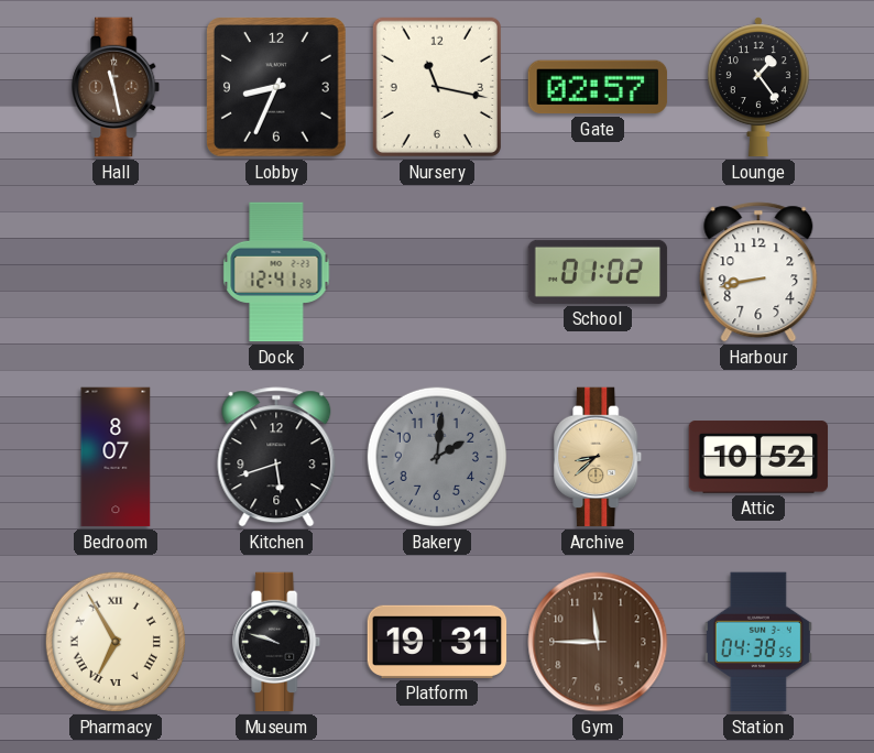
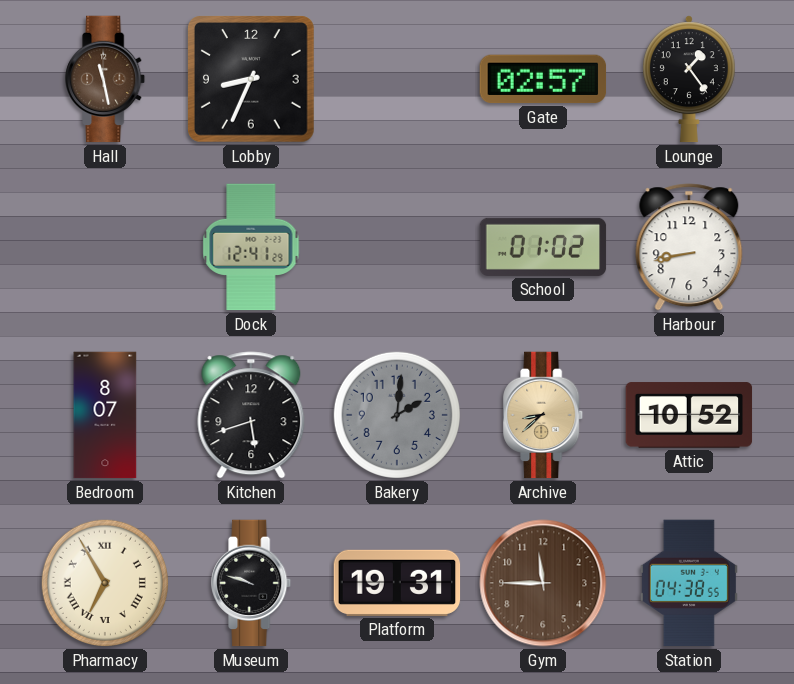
Nursery: 11:17 -> none (437, 87)
